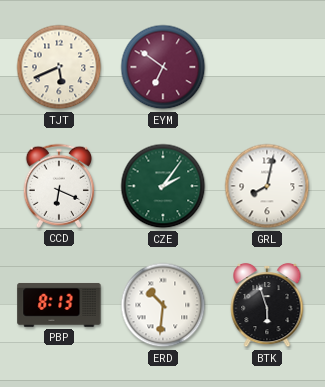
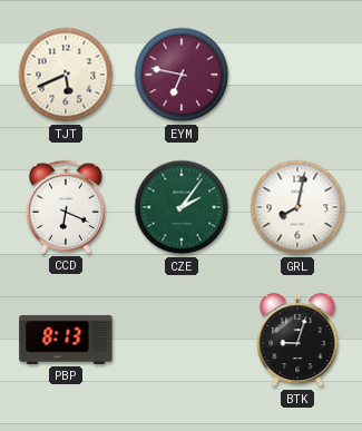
EYM: 6:51 -> 6:47 (182, 75)
ERD: 10:31 -> none (163, 305)
BTK: 5:57 -> 9:03 (297, 340)
